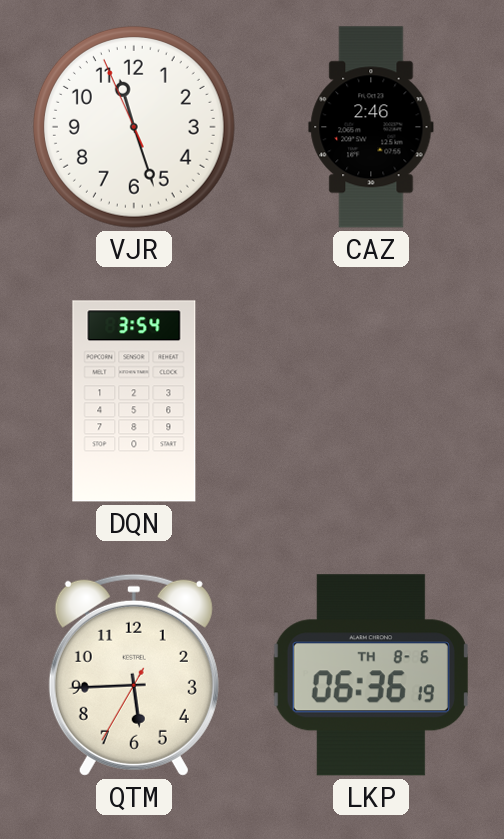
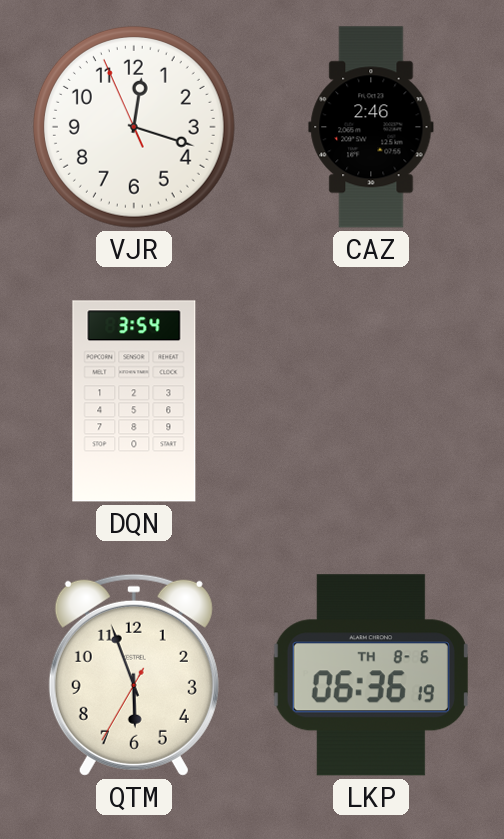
VJR: 11:26 -> 12:17 (134, 127)
QTM: 5:44 -> 5:56 (134, 675)
